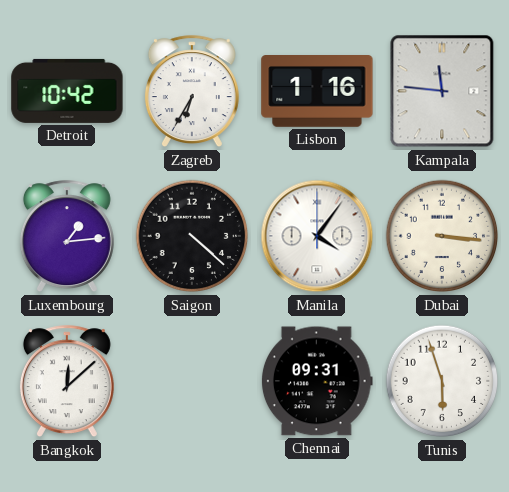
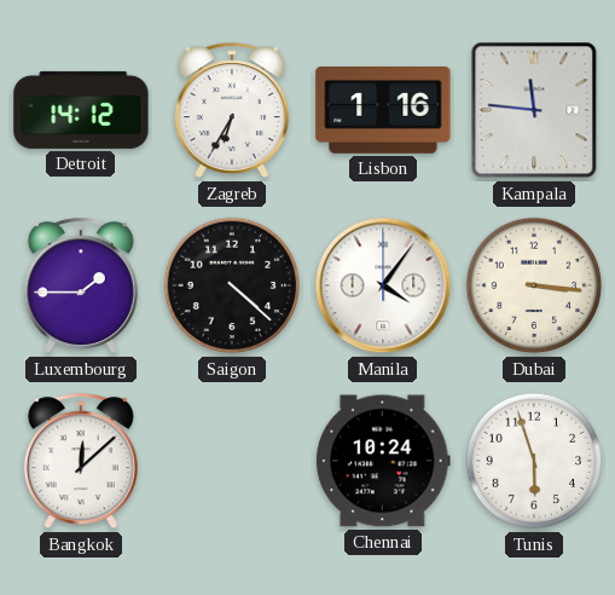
Detroit: 10:42 -> 14:12 (81, 110)
Luxembourg: 1:14 -> 1:45 (81, 287)
Chennai: 09:31 -> 10:24 (383, 461)
